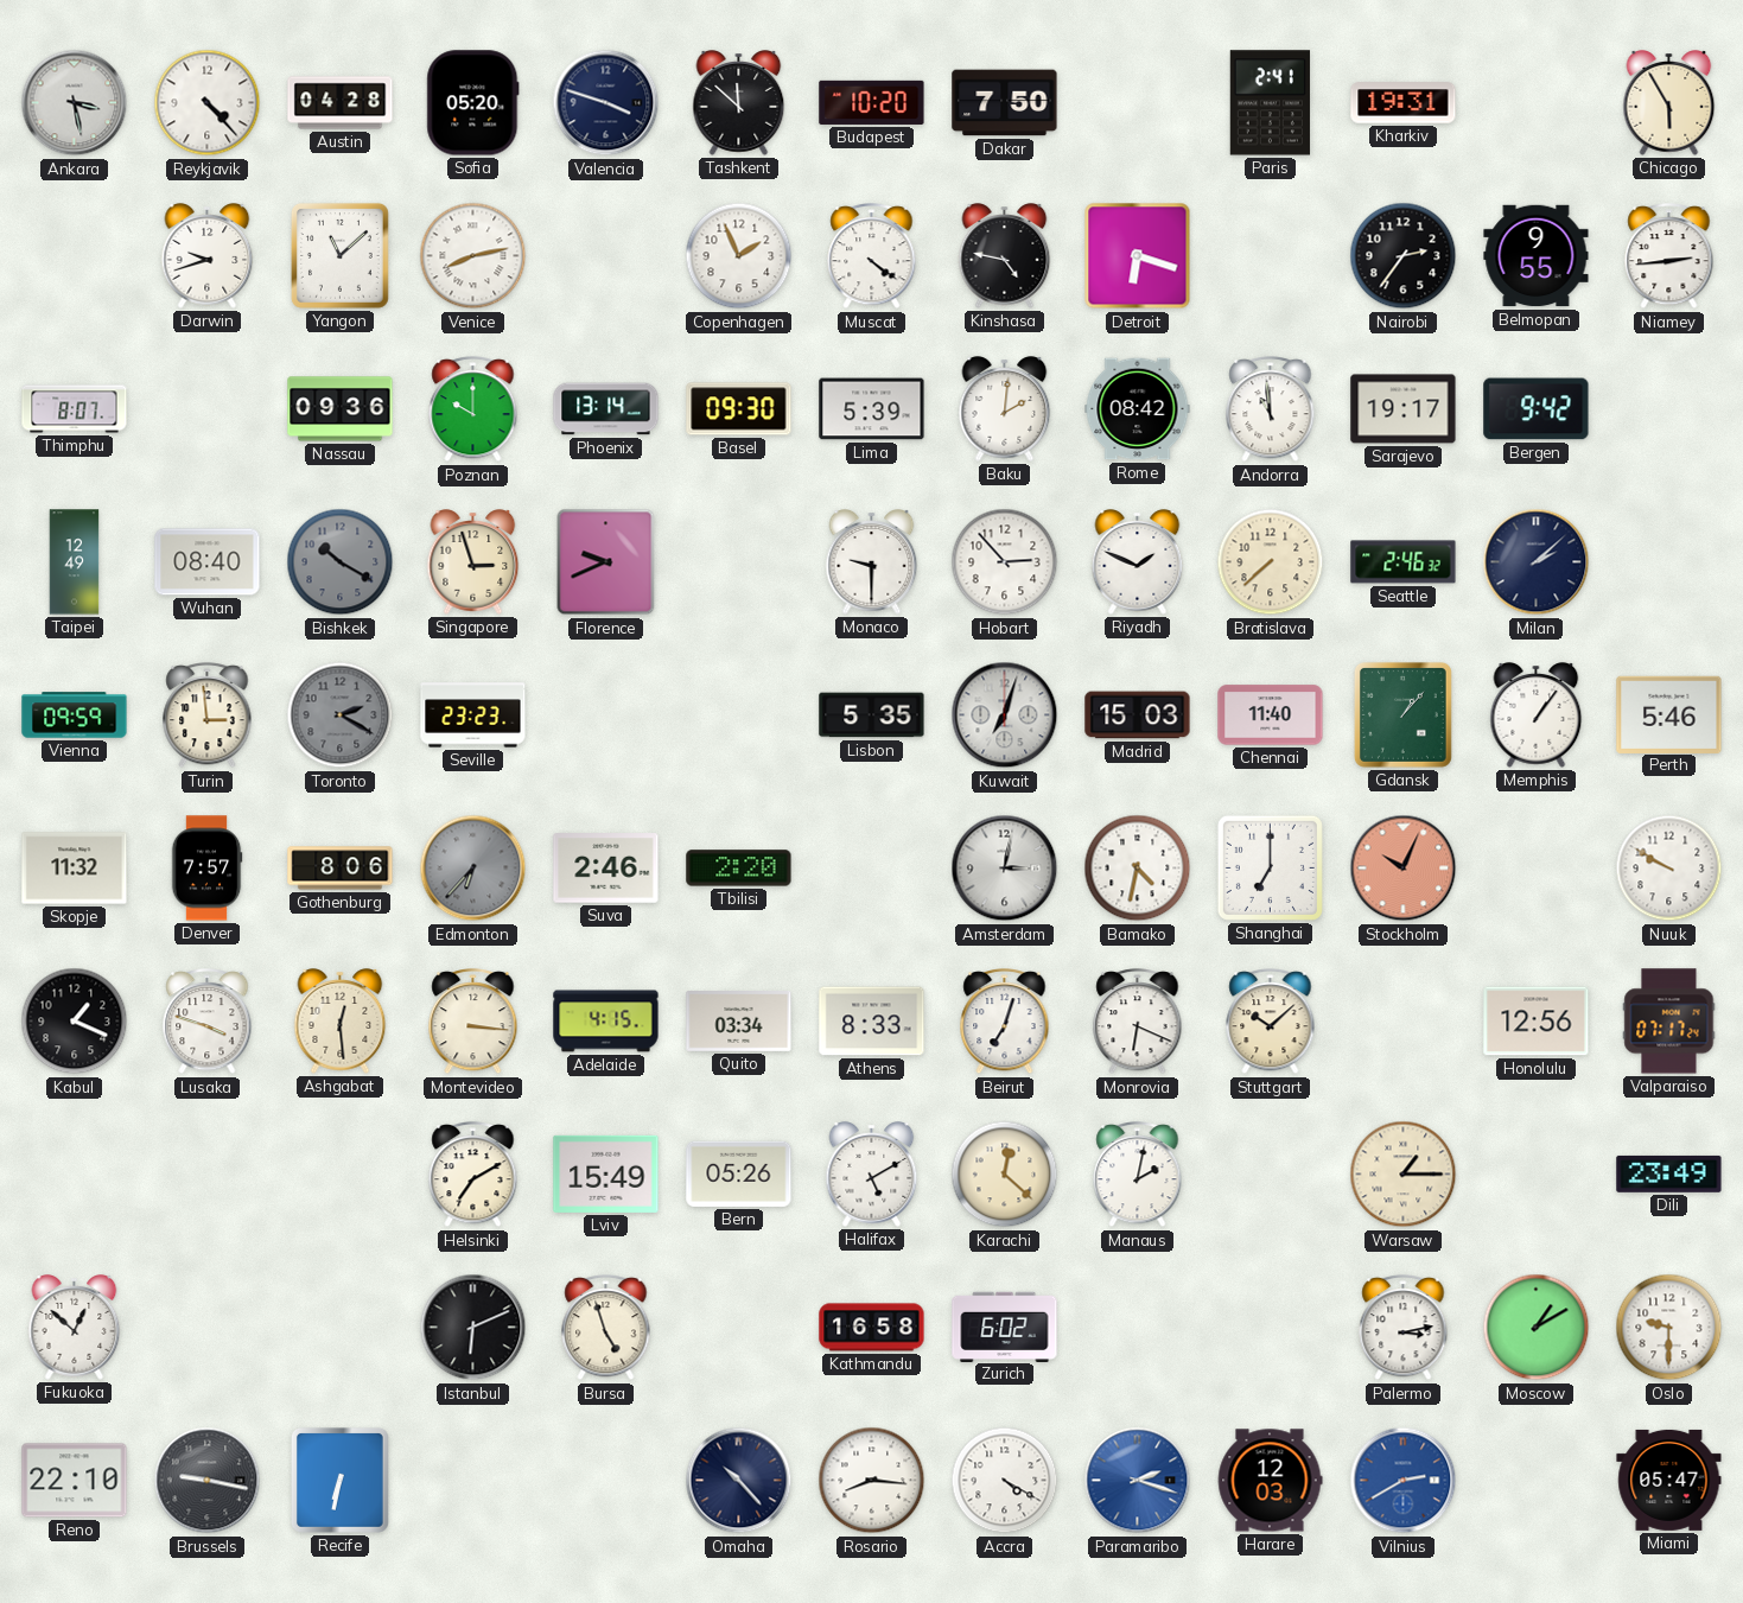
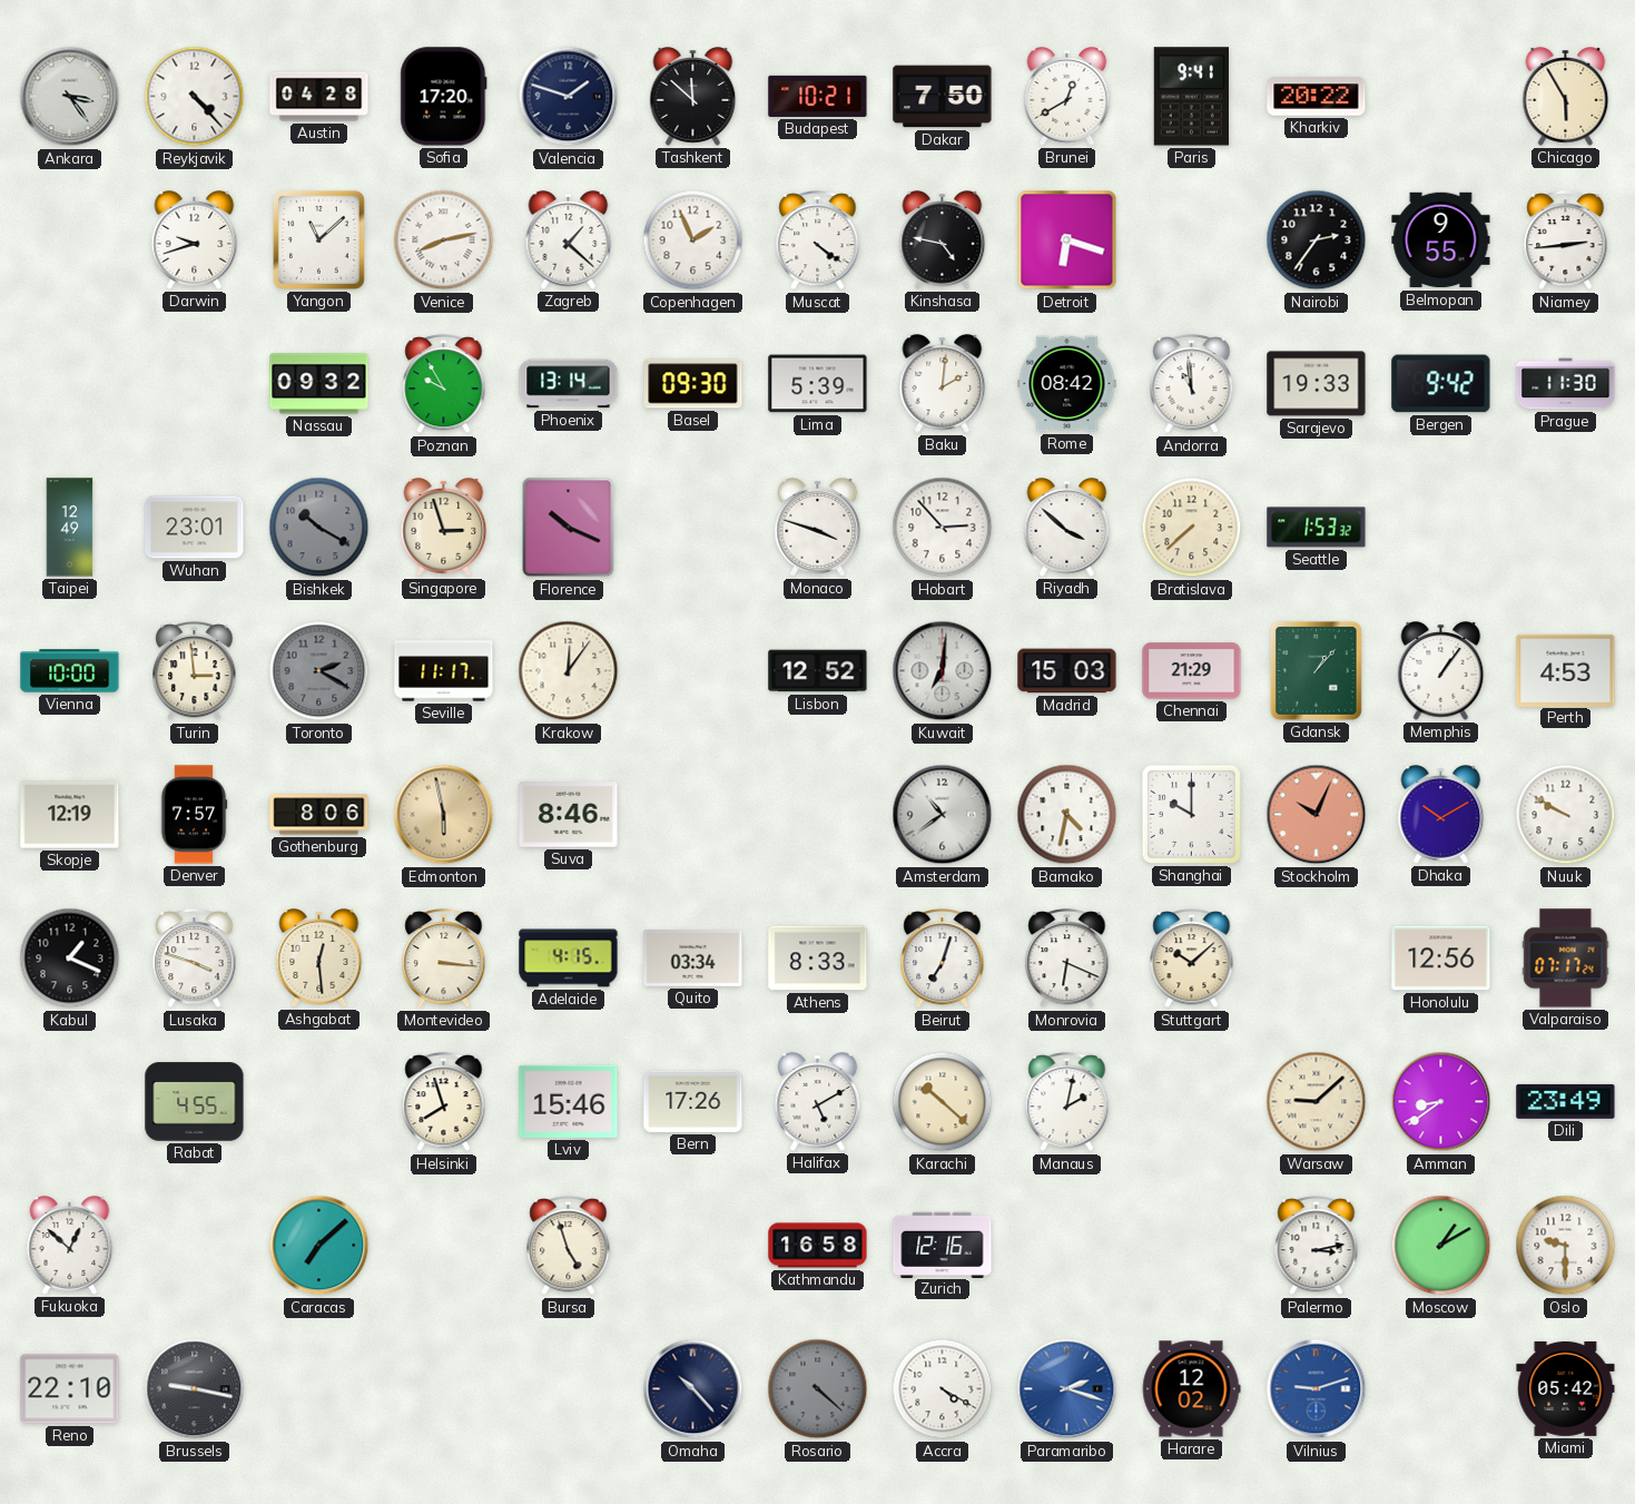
Ankara: 3:28 -> 3:24 (70, 97)
Sofia: 05:20 -> 17:20 (444, 97)
Valencia: 3:48 -> 1:48 (569, 97)
Budapest: 10:20 -> 10:21 (818, 96)
Brunei: none -> 12:40 (1067, 97)
Paris: 2:41 -> 9:41 (1191, 97)
Kharkiv: 19:31 -> 20:22 (1317, 97)
Zagreb: none -> 1:22 (569, 240)
Thimphu: 8:07 -> none (75, 409)
Nassau: 09:36 -> 09:32 (319, 384)
Poznan: 10:00 -> 9:55 (444, 384)
Sarajevo: 19:17 -> 19:33 (1317, 384)
Prague: none -> 11:30 (1566, 384)
Wuhan: 08:40 -> 23:01 (195, 528)
Florence: 9:41 -> 10:19 (569, 528)
Monaco: 9:30 -> 3:48 (818, 528)
Riyadh: 1:49 -> 3:52 (1067, 528)
Seattle: 2:46 -> 1:53 (1317, 528)
Milan: 2:08 -> none (1537, 562)
Vienna: 09:59 -> 10:00 (70, 671)
Seville: 23:23 -> 11:17 (444, 671)
Krakow: none -> 12:06 (569, 671)
Lisbon: 5:35 -> 12:52 (818, 671)
Kuwait: 7:03 -> 7:01 (943, 671)
Chennai: 11:40 -> 21:29 (1192, 671)
Perth: 5:46 -> 4:53 (1566, 670)
Skopje: 11:32 -> 12:19 (70, 815)
Edmonton: 6:37 -> 5:58 (444, 815)
Edmonton dial: grey -> champagne (444, 815)
Suva: 2:46 -> 8:46 (569, 815)
Tbilisi: 2:20 -> none (739, 869)
Amsterdam: 3:02 -> 10:39 (943, 815)
Shanghai: 7:00 -> 10:00 (1191, 814)
Dhaka: none -> 10:10 (1441, 815)
Rabat: none -> 4:55 (195, 1102)
Helsinki: 7:10 -> 7:57 (444, 1102)
Lviv: 15:49 -> 15:46 (569, 1101)
Bern: 05:26 -> 17:26 (693, 1101)
Karachi: 12:22 -> 10:22 (943, 1102)
Warsaw: 1:15 -> 9:08 (1317, 1102)
Amman: none -> 8:39 (1441, 1102)
Caracas: none -> 7:08 (319, 1246)
Istanbul: 6:11 -> none (473, 1328)
Zurich: 6:02 -> 12:16 (943, 1245)
Recife: 6:32 -> none (339, 1480)
Rosario: 8:16 -> 4:22 (818, 1389)
Rosario dial: white -> grey (818, 1389)
Harare: 12:03 -> 12:02 (1191, 1389)
Vilnius: 2:40 -> 9:12 (1317, 1389)
Miami: 05:47 -> 05:42 (1566, 1388)
